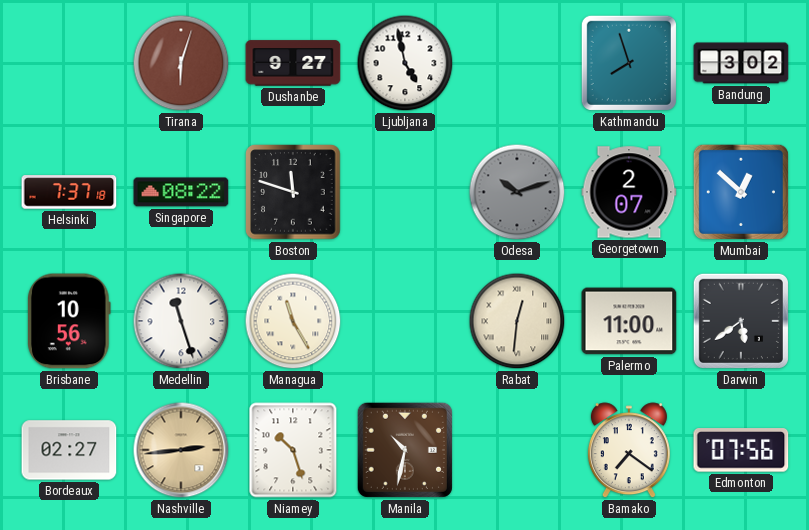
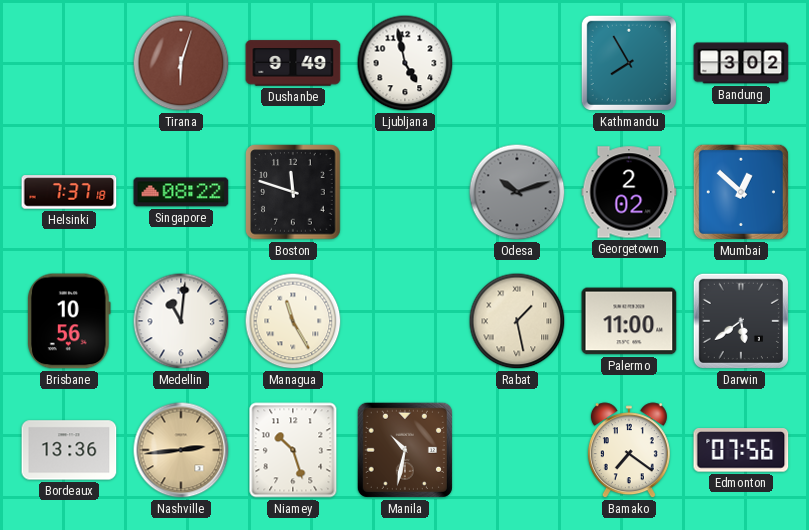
Dushanbe: 9:27 -> 9:49 (293, 63)
Kathmandu: 7:57 -> 7:55 (629, 63)
Georgetown: 2:07 -> 2:02 (629, 192)
Medellin: 11:27 -> 11:01 (181, 321)
Rabat: 12:31 -> 1:28 (517, 321)
Bordeaux: 02:27 -> 13:36 (69, 450)
